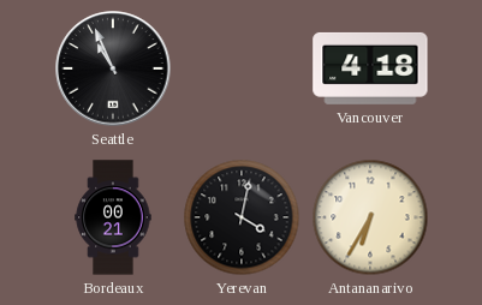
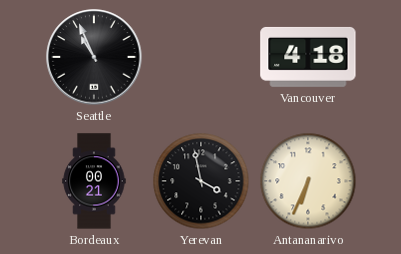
Yerevan: 4:02 -> 3:58 (201, 181)
Antananarivo: 6:35 -> 6:34 (308, 181)
